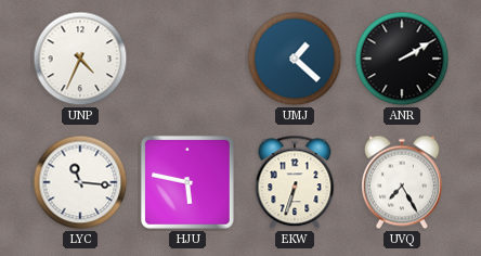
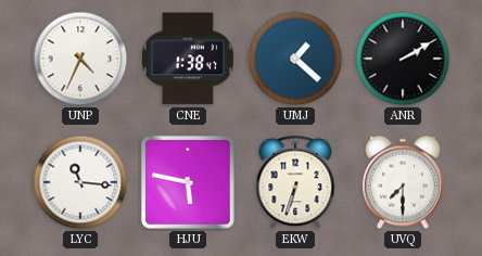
CNE: none -> 1:38 (188, 59)
UVQ: 7:25 -> 7:30 (403, 182)
